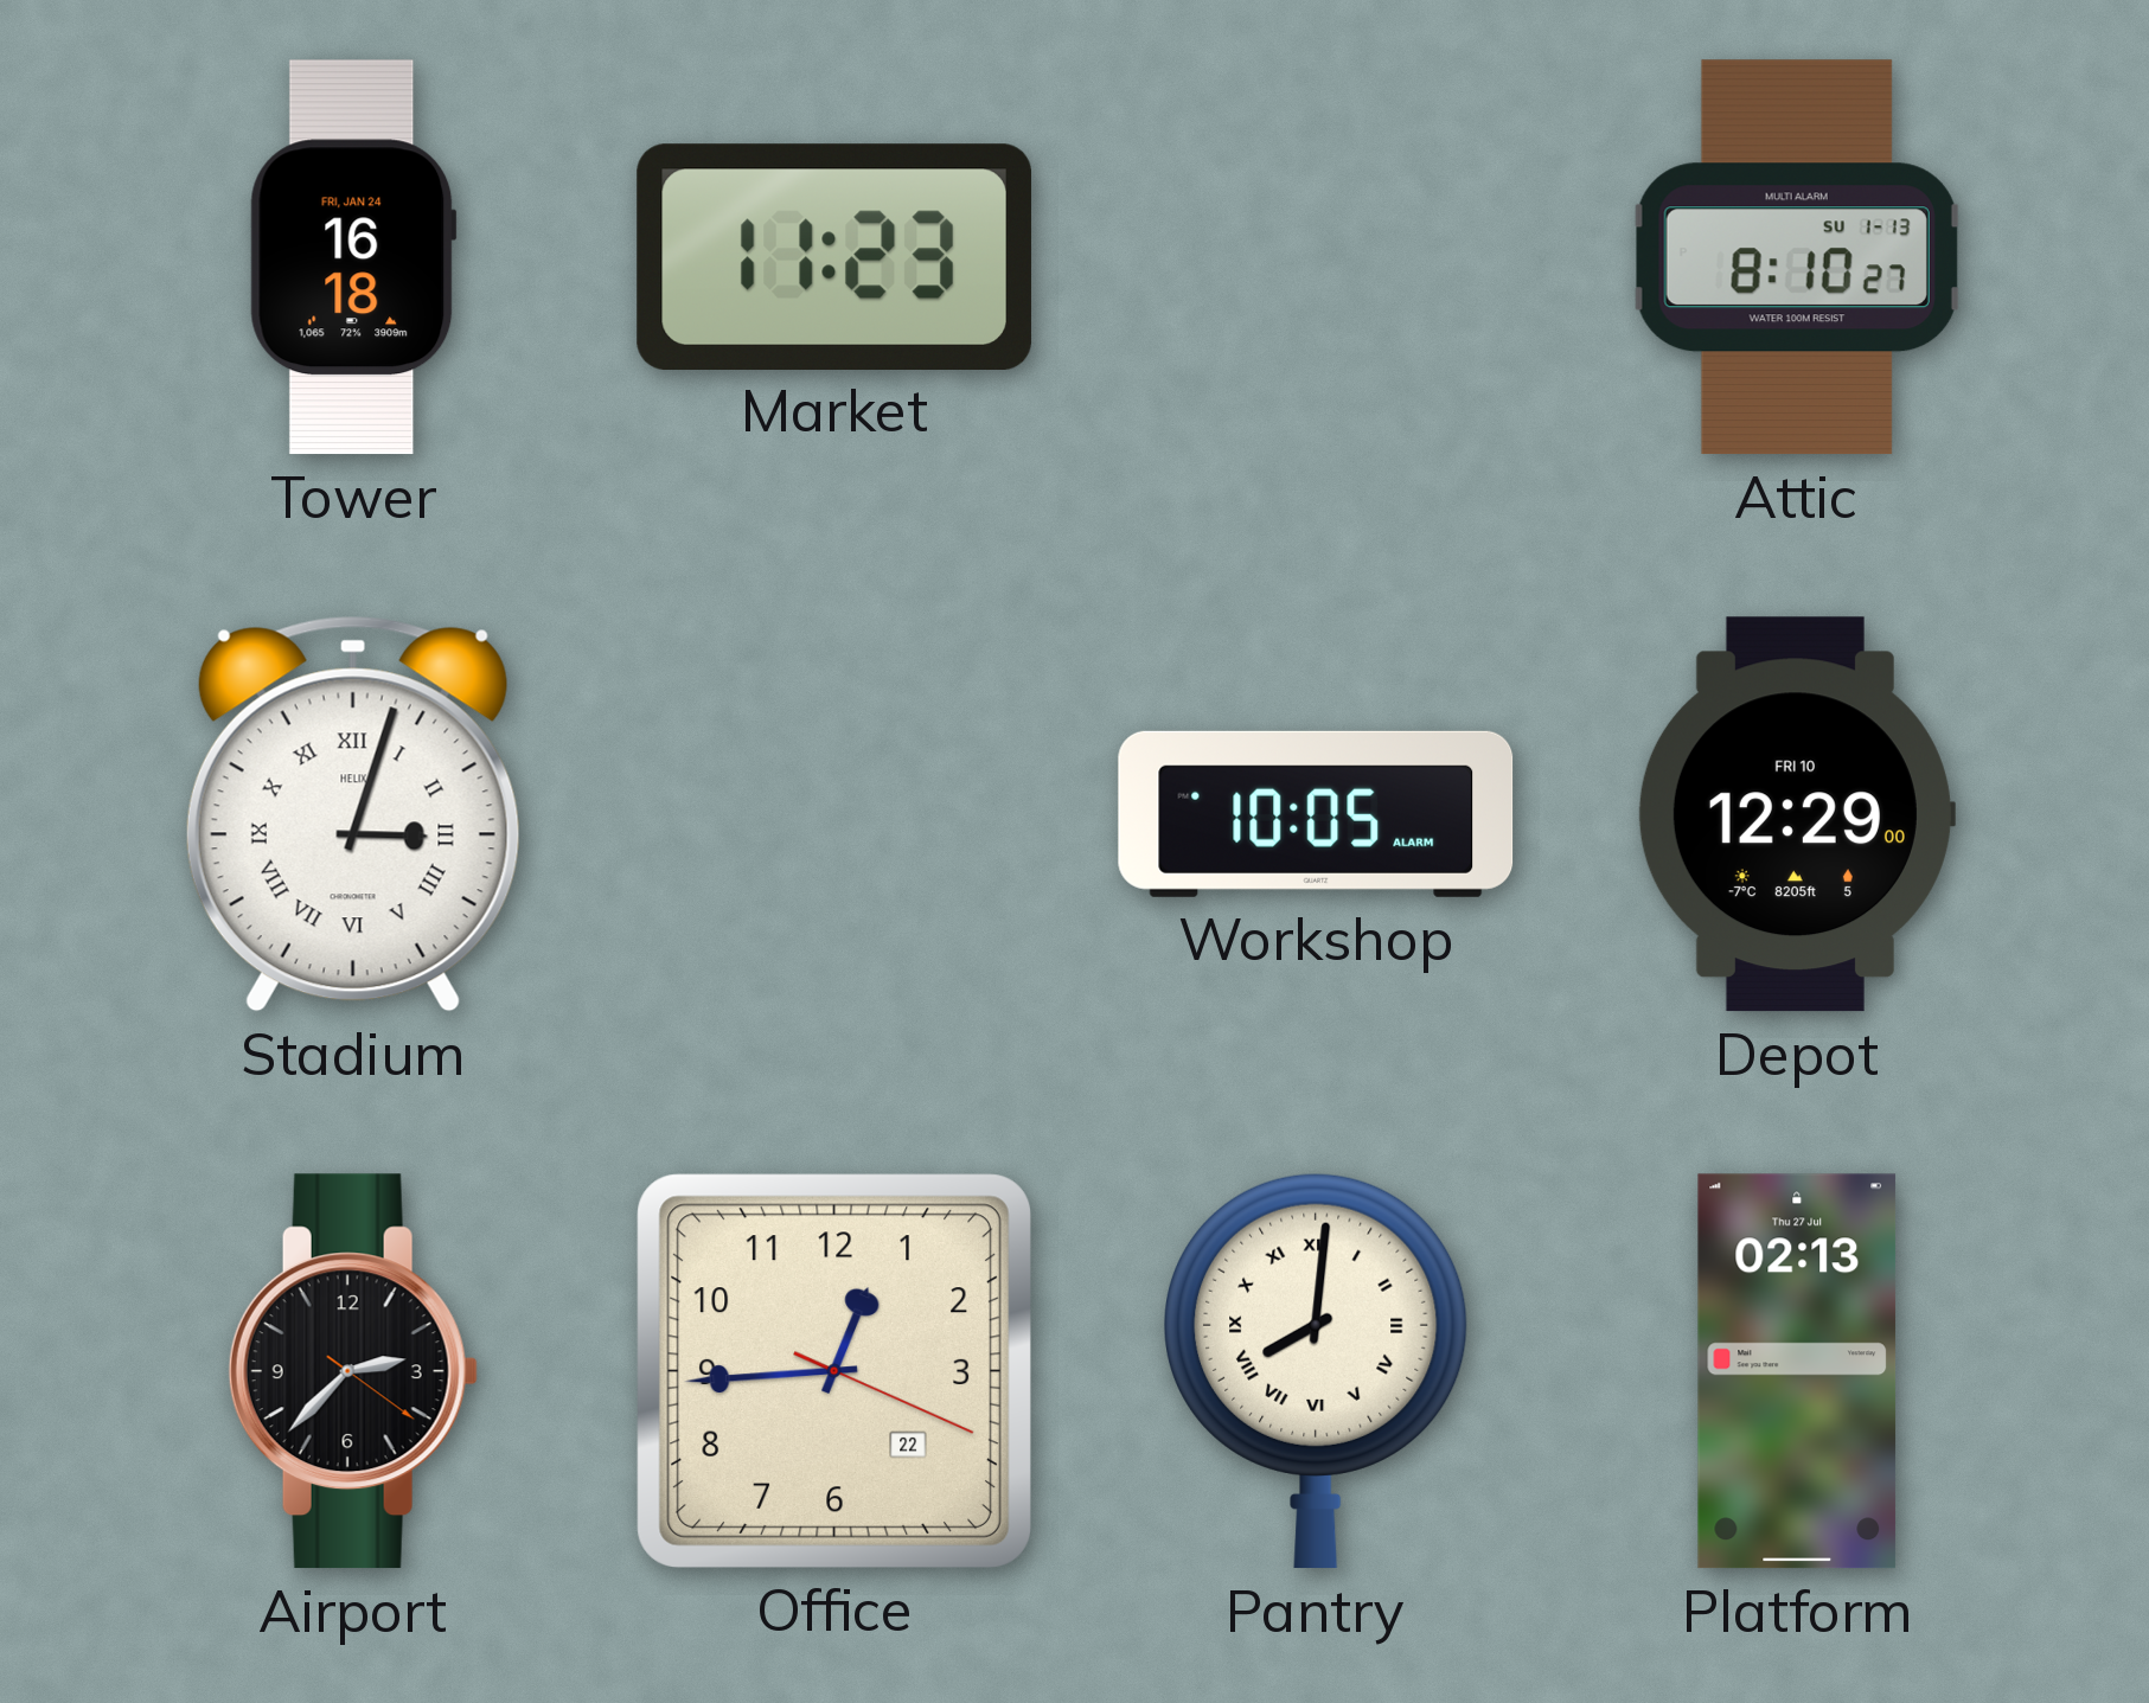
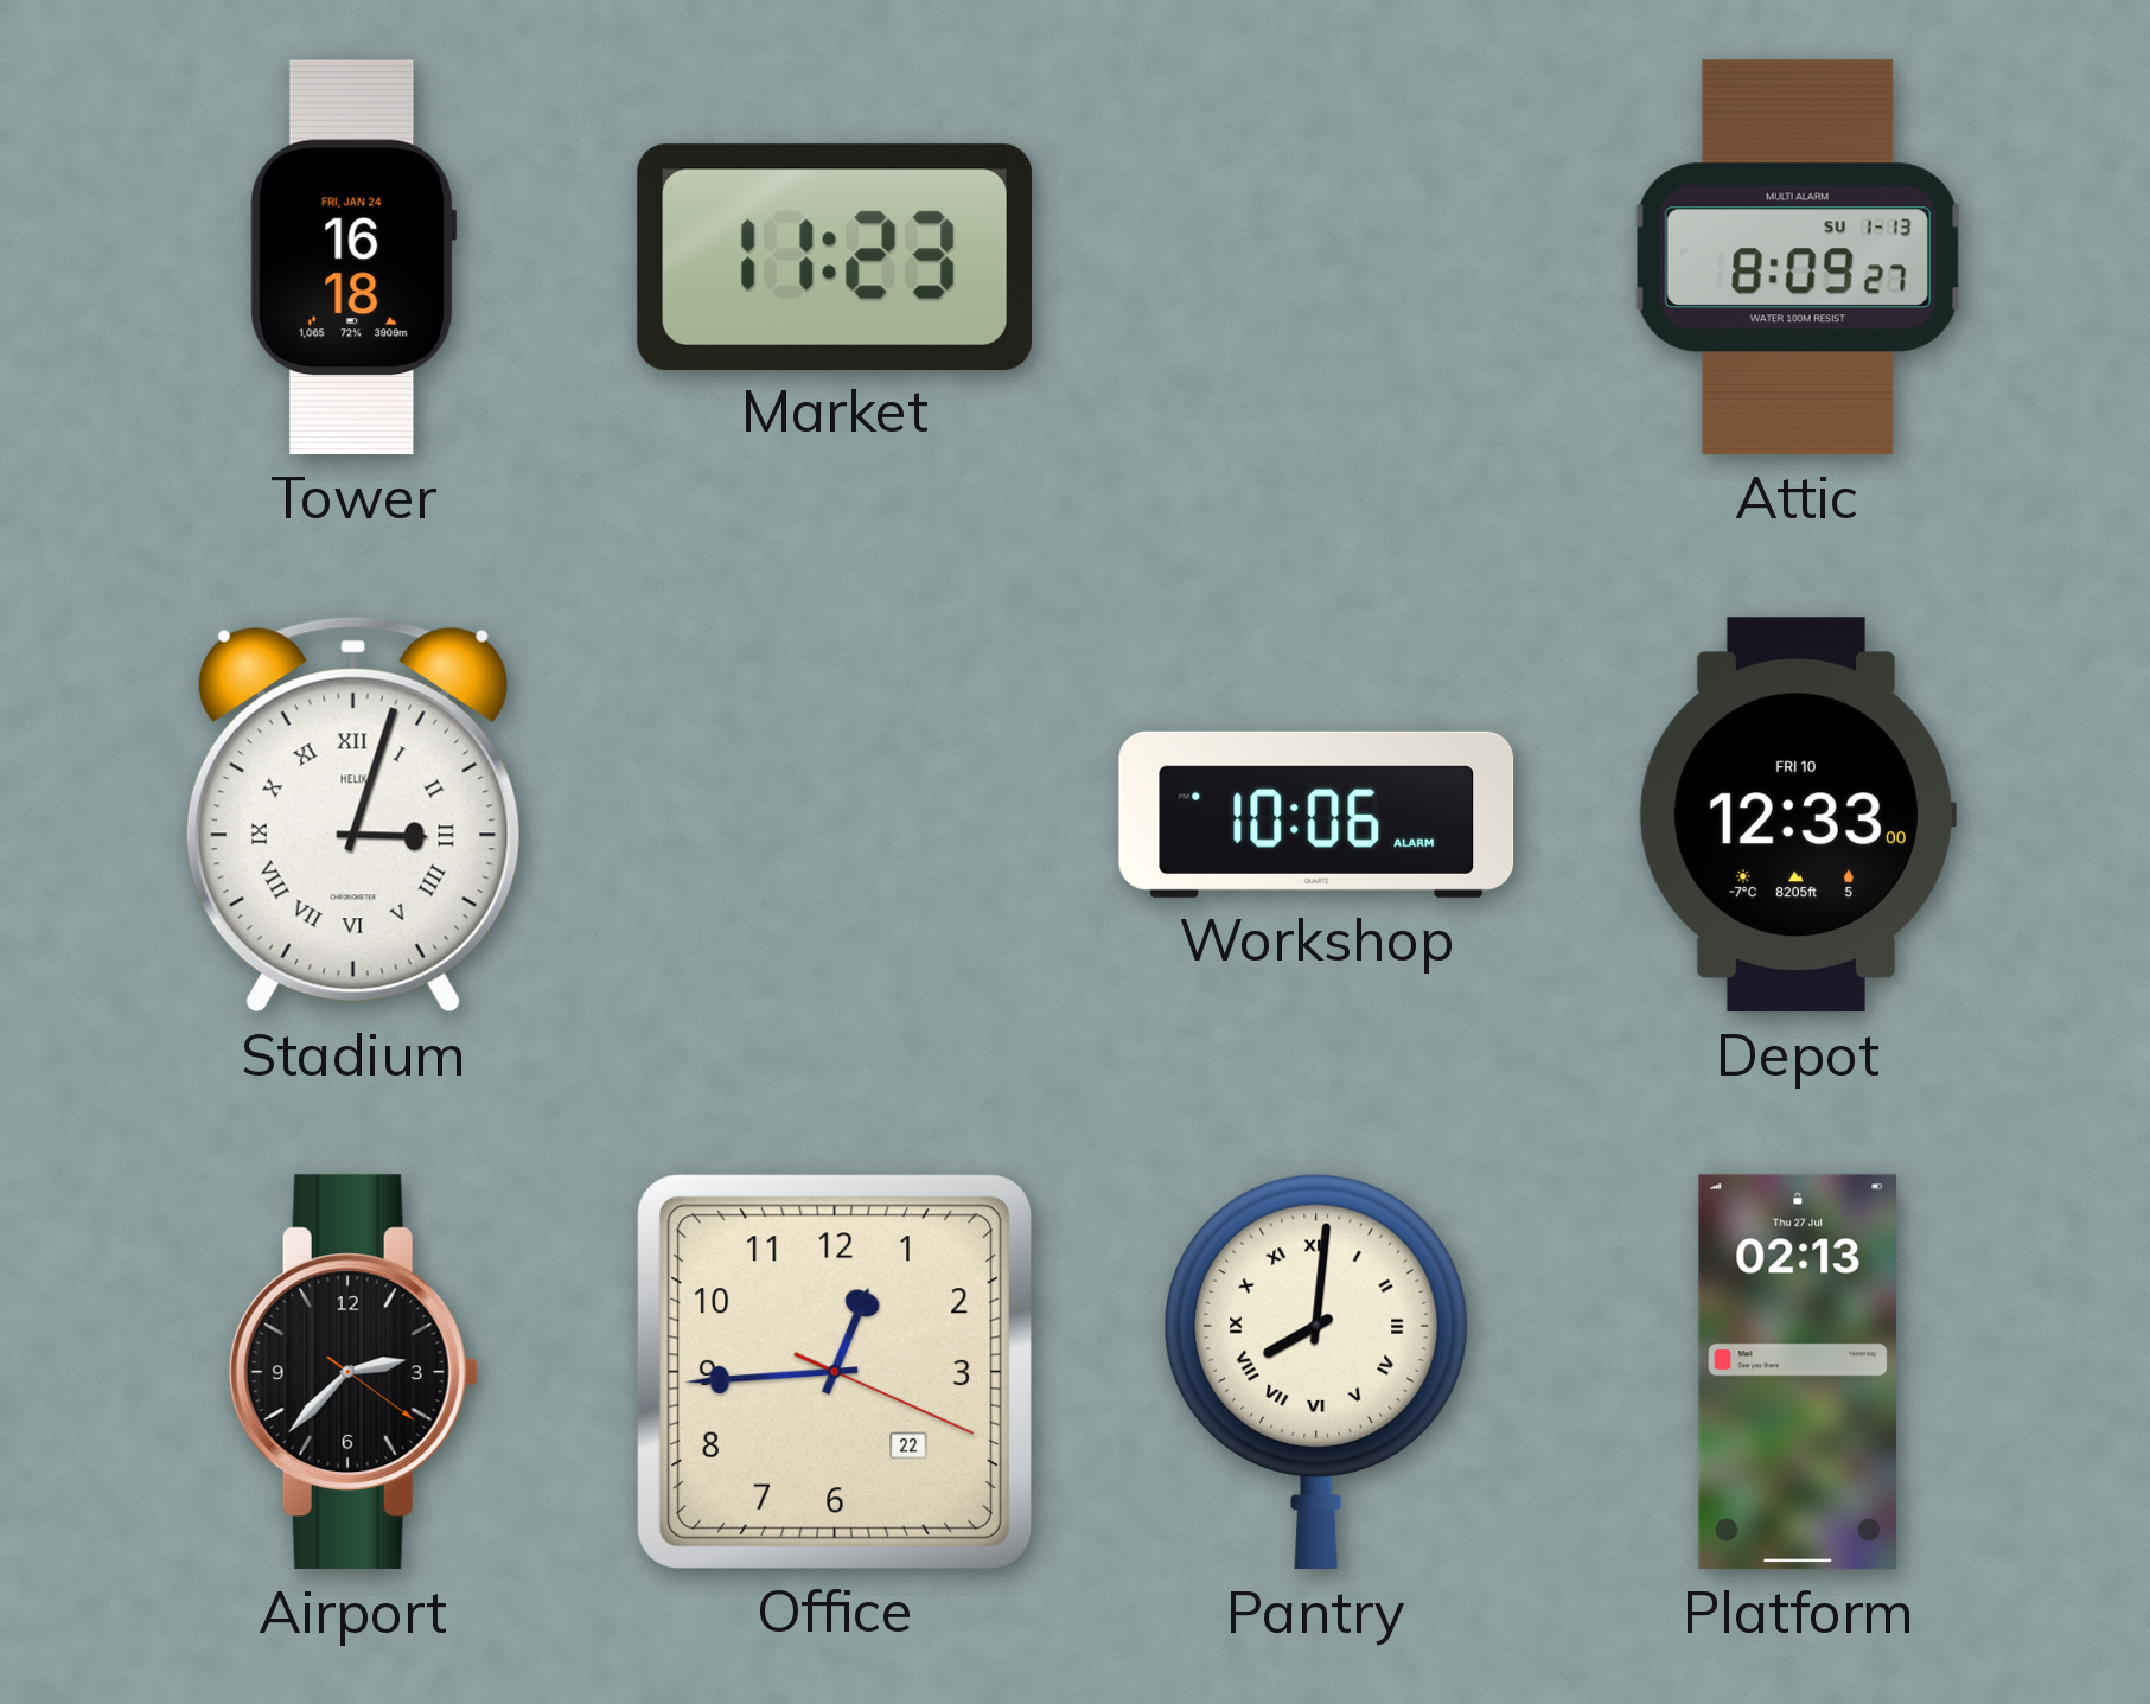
Attic: 8:10 -> 8:09 (1798, 257)
Workshop: 10:05 -> 10:06 (1316, 815)
Depot: 12:29 -> 12:33 (1797, 815)
